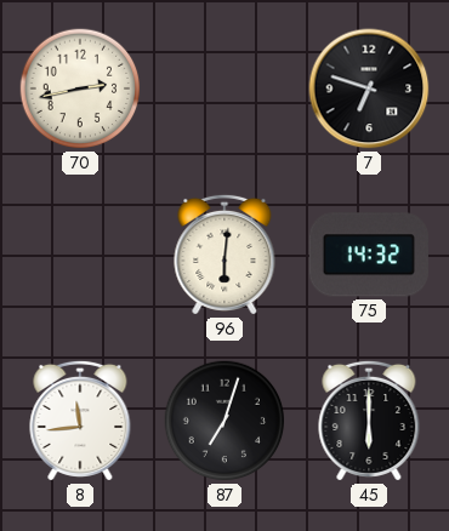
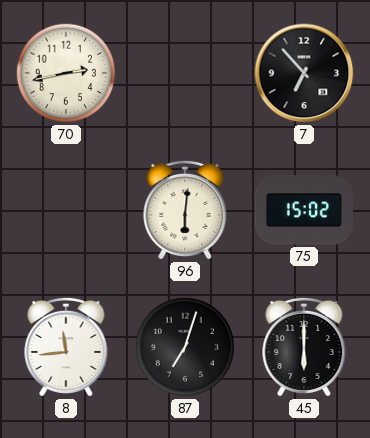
7: 6:48 -> 6:53 (304, 73)
75: 14:32 -> 15:02 (304, 210)
